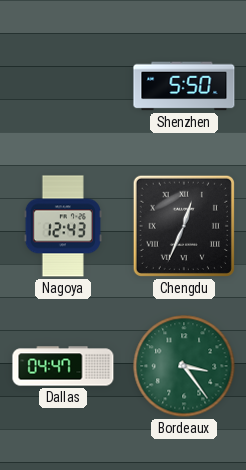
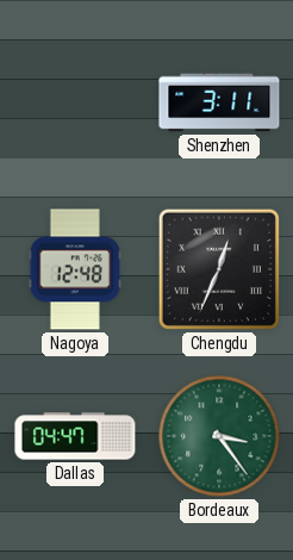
Shenzhen: 5:50 -> 3:11 (219, 102)
Nagoya: 12:43 -> 12:48 (74, 269)
